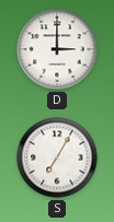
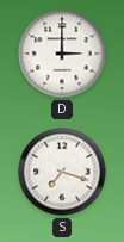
S: 7:05 -> 7:18 (62, 172)
